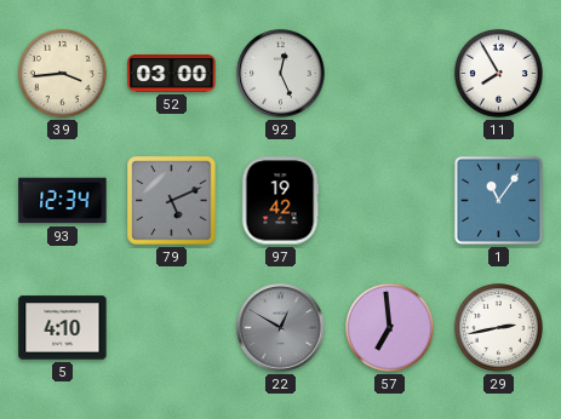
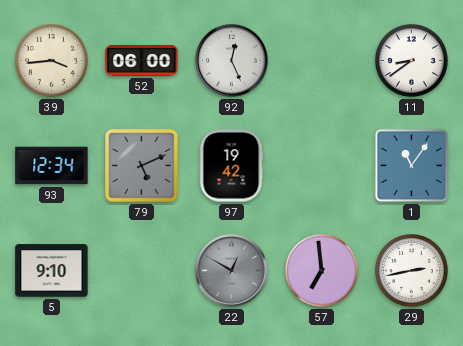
52: 03:00 -> 06:00 (142, 60)
11: 7:55 -> 8:39 (411, 60)
5: 4:10 -> 9:10 (52, 271)
